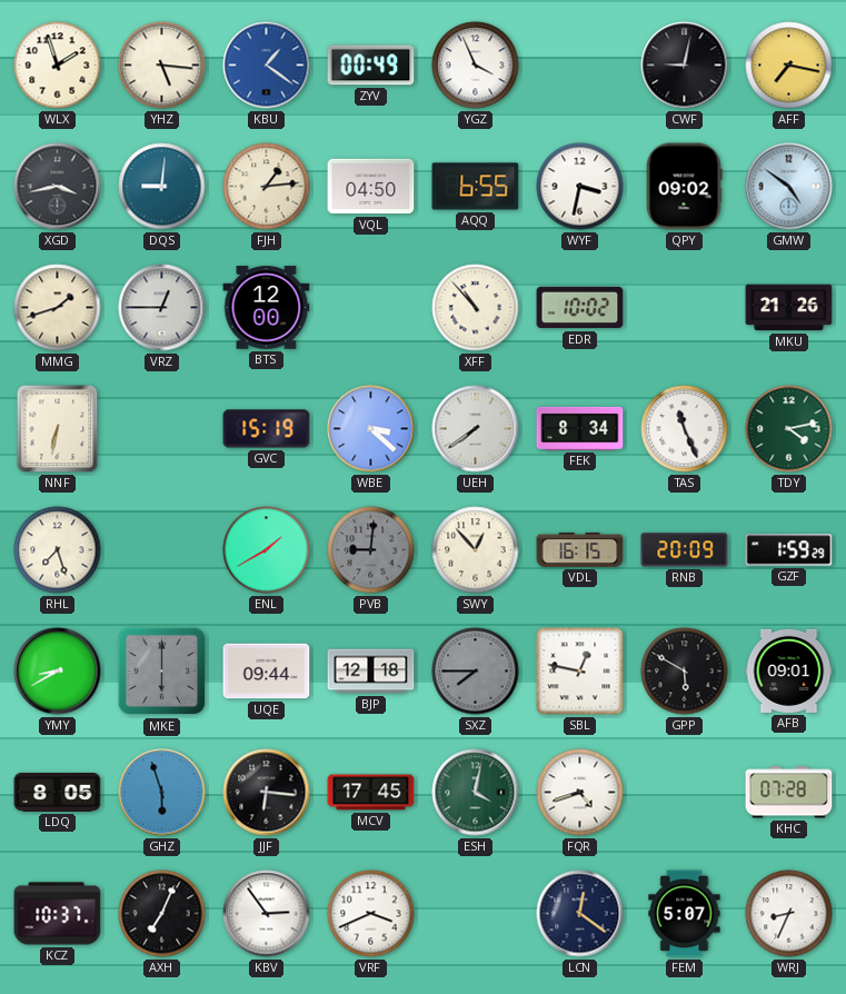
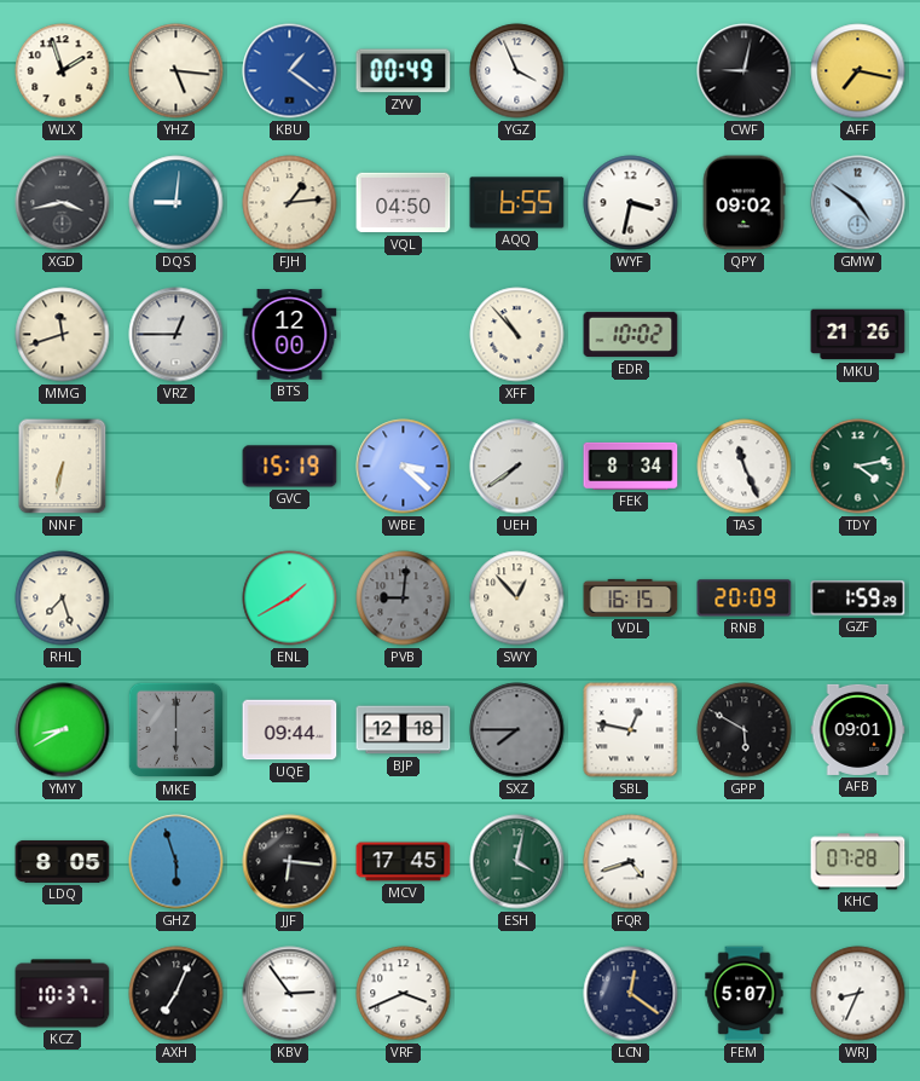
MMG: 1:42 -> 11:42 (63, 335)
